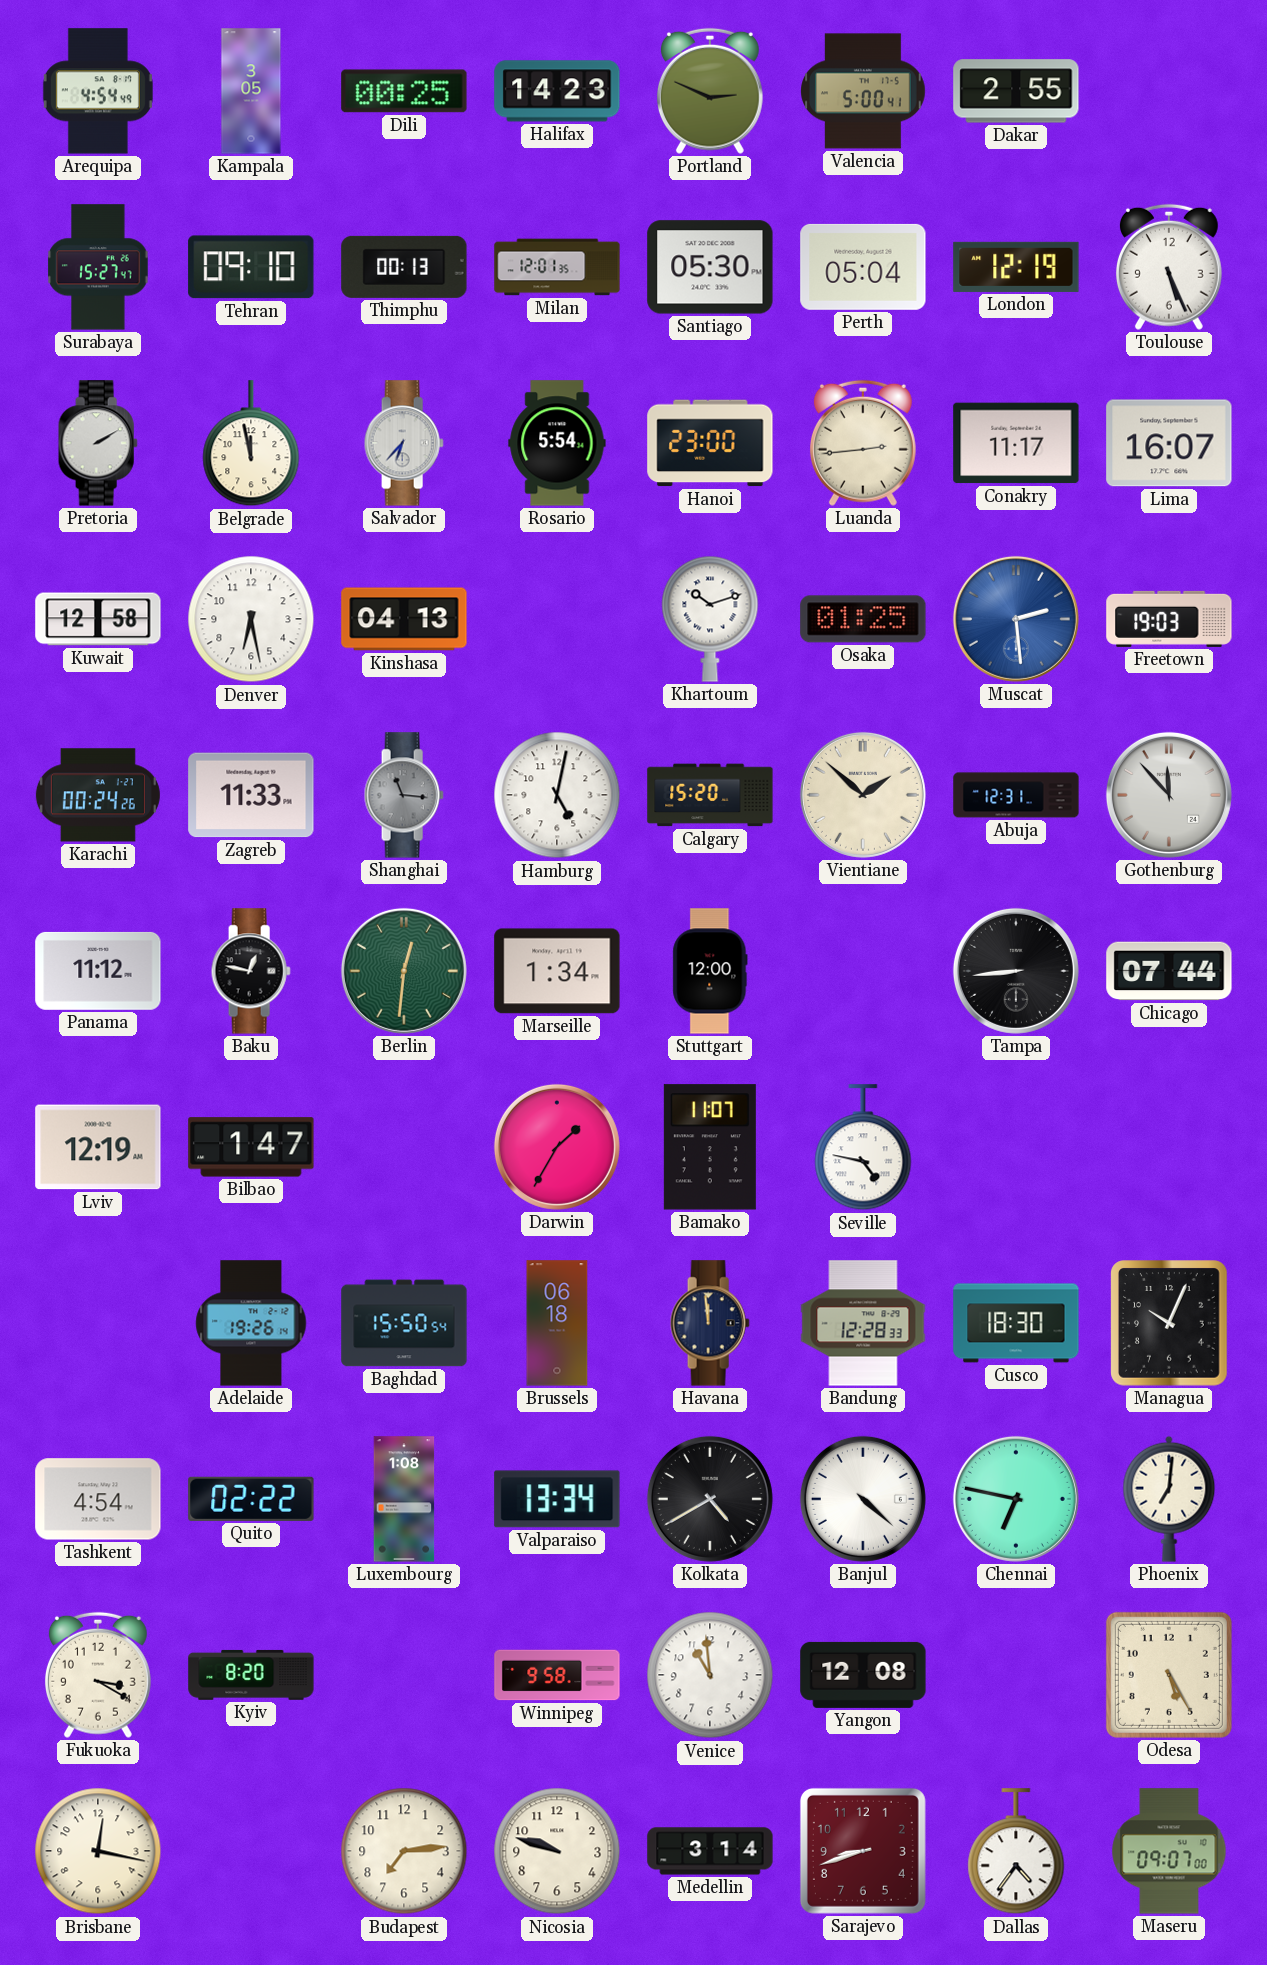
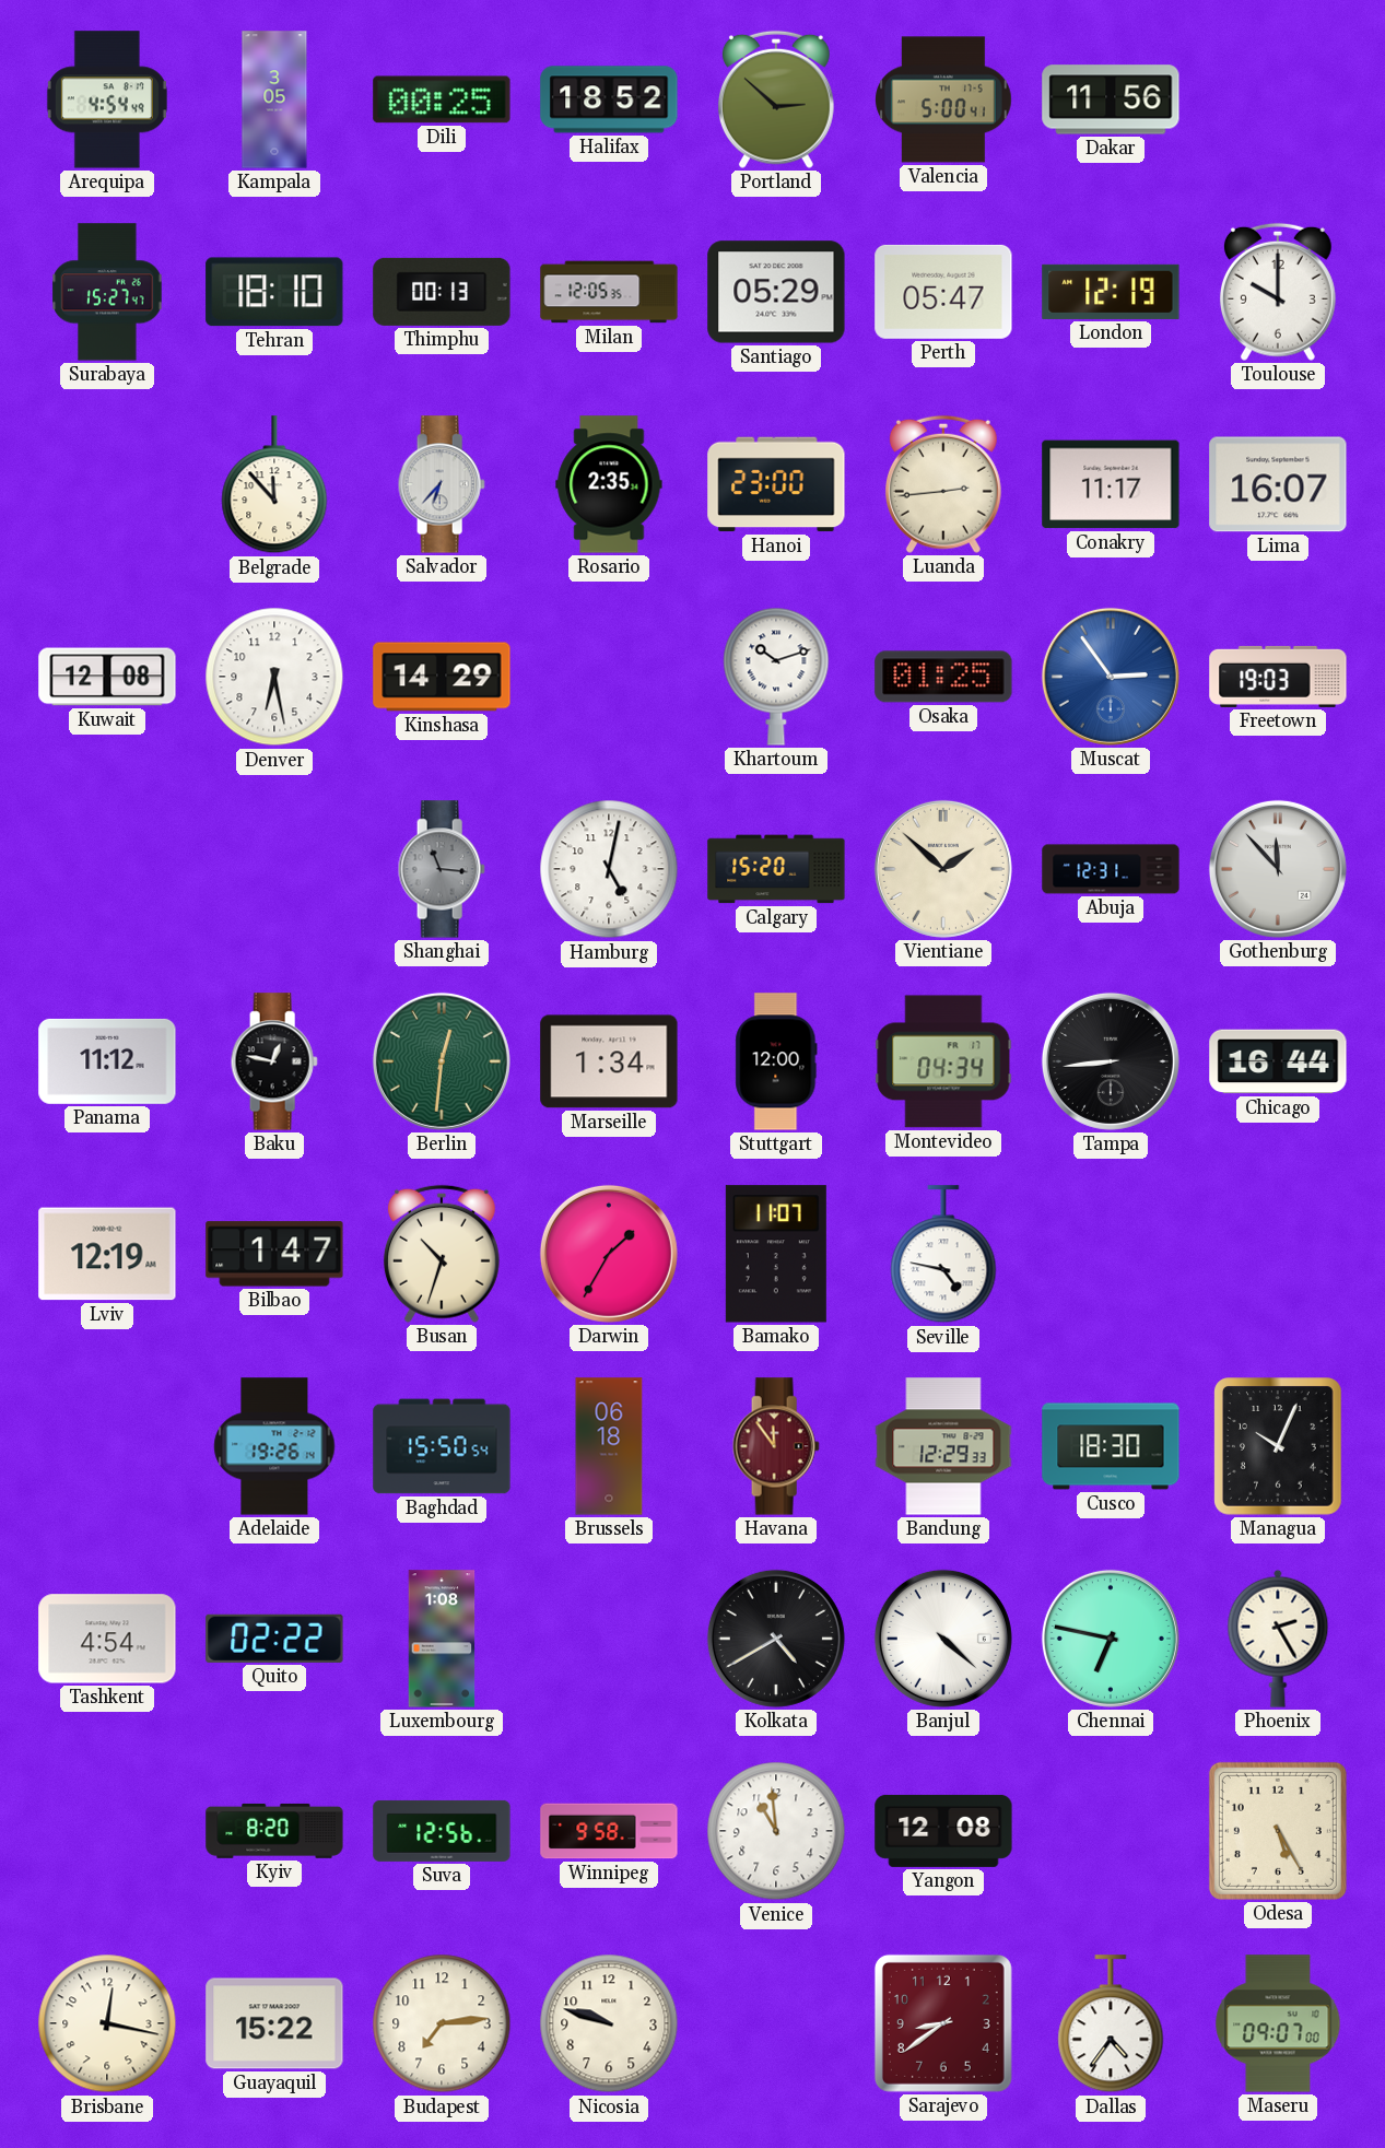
Halifax: 14:23 -> 18:52 (609, 99)
Portland: 2:49 -> 2:52 (776, 99)
Dakar: 2:55 -> 11:56 (1111, 99)
Tehran: 09:10 -> 18:10 (274, 292)
Milan: 12:01 -> 12:05 (609, 292)
Santiago: 05:30 -> 05:29 (776, 292)
Perth: 05:04 -> 05:47 (943, 292)
Toulouse: 5:26 -> 10:00 (1278, 292)
Pretoria: 2:10 -> none (98, 443)
Belgrade: 11:58 -> 11:53 (274, 485)
Rosario: 5:54 -> 2:35 (609, 484)
Kuwait: 12:58 -> 12:08 (107, 677)
Kinshasa: 04:13 -> 14:29 (442, 677)
Muscat: 2:29 -> 2:54 (1111, 677)
Karachi: 00:24 -> none (98, 795)
Zagreb: 11:33 -> none (251, 795)
Montevideo: none -> 04:34 (943, 1061)
Chicago: 07:44 -> 16:44 (1278, 1061)
Busan: none -> 10:33 (442, 1254)
Havana: 11:59 -> 11:54 (776, 1446)
Havana dial: navy -> burgundy (776, 1446)
Bandung: 12:28 -> 12:29 (943, 1446)
Valparaiso: 13:34 -> none (557, 1499)
Phoenix: 7:01 -> 2:25 (1278, 1639)
Fukuoka: 3:20 -> none (98, 1675)
Suva: none -> 12:56 (442, 1831)
Guayaquil: none -> 15:22 (274, 2023)
Medellin: 3:14 -> none (710, 1851)
Sarajevo: 8:42 -> 8:39 (943, 2023)
